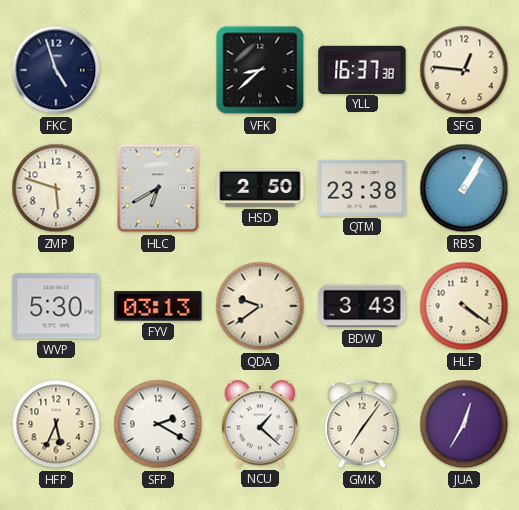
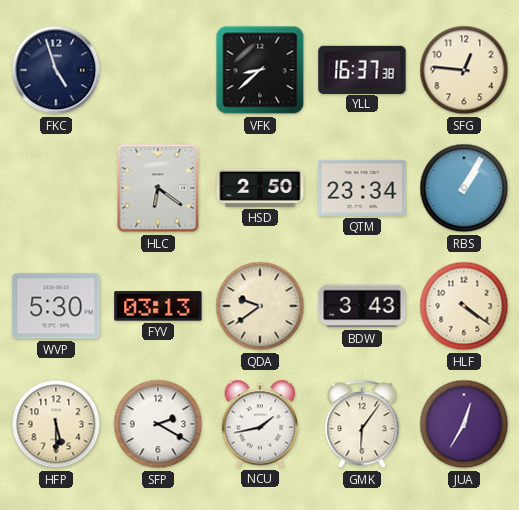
ZMP: 5:48 -> none (56, 188)
HLC: 6:40 -> 6:21 (158, 188)
QTM: 23:38 -> 23:34 (362, 188)
HFP: 5:34 -> 5:30 (56, 424)
NCU: 1:22 -> 1:43 (260, 424)
GMK: 7:06 -> 6:06 (362, 425)
